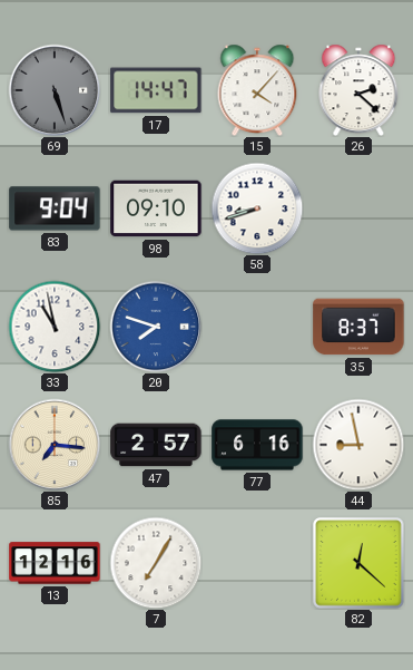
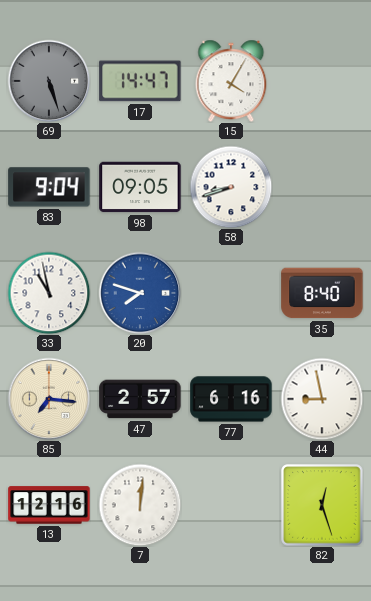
15: 4:07 -> 4:05 (231, 81)
26: 2:22 -> none (358, 90)
98: 09:10 -> 09:05 (140, 187)
35: 8:37 -> 8:40 (322, 293)
7: 7:05 -> 12:01 (140, 505)
82: 12:22 -> 12:27 (322, 505)
